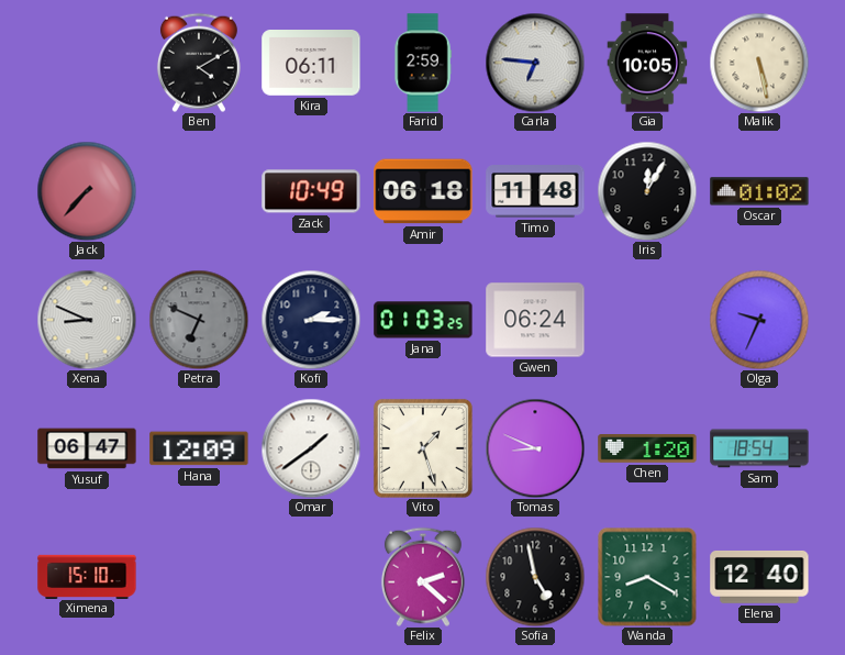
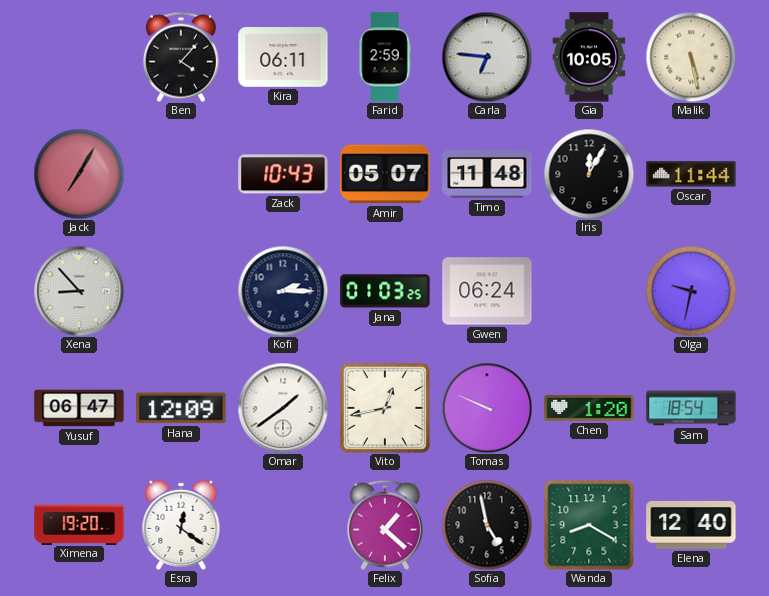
Ben: 4:10 -> 4:07 (181, 57)
Jack: 7:37 -> 7:05 (79, 174)
Zack: 10:49 -> 10:43 (283, 174)
Amir: 06:18 -> 05:07 (385, 174)
Oscar: 01:02 -> 11:44 (691, 174)
Xena: 8:49 -> 8:53 (79, 291)
Petra: 6:49 -> none (199, 320)
Olga: 9:34 -> 9:32 (691, 291)
Vito: 1:27 -> 12:43 (385, 408)
Tomas: 8:49 -> 9:49 (487, 408)
Ximena: 15:10 -> 19:20 (79, 524)
Esra: none -> 12:21 (181, 525)
Felix: 2:22 -> 1:22 (385, 525)
